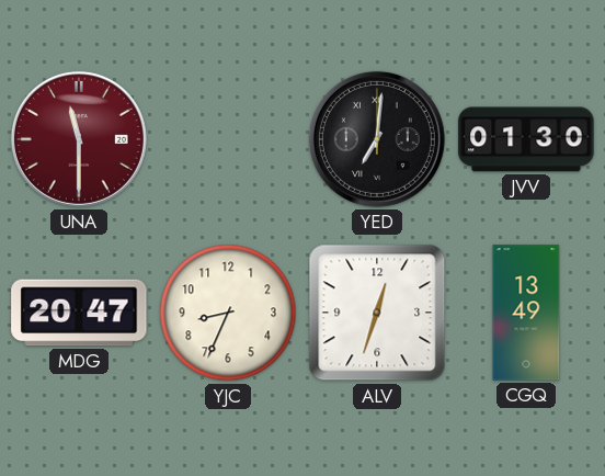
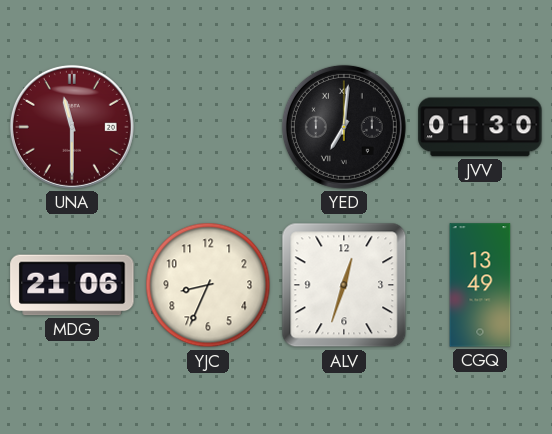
MDG: 20:47 -> 21:06 (72, 285)
